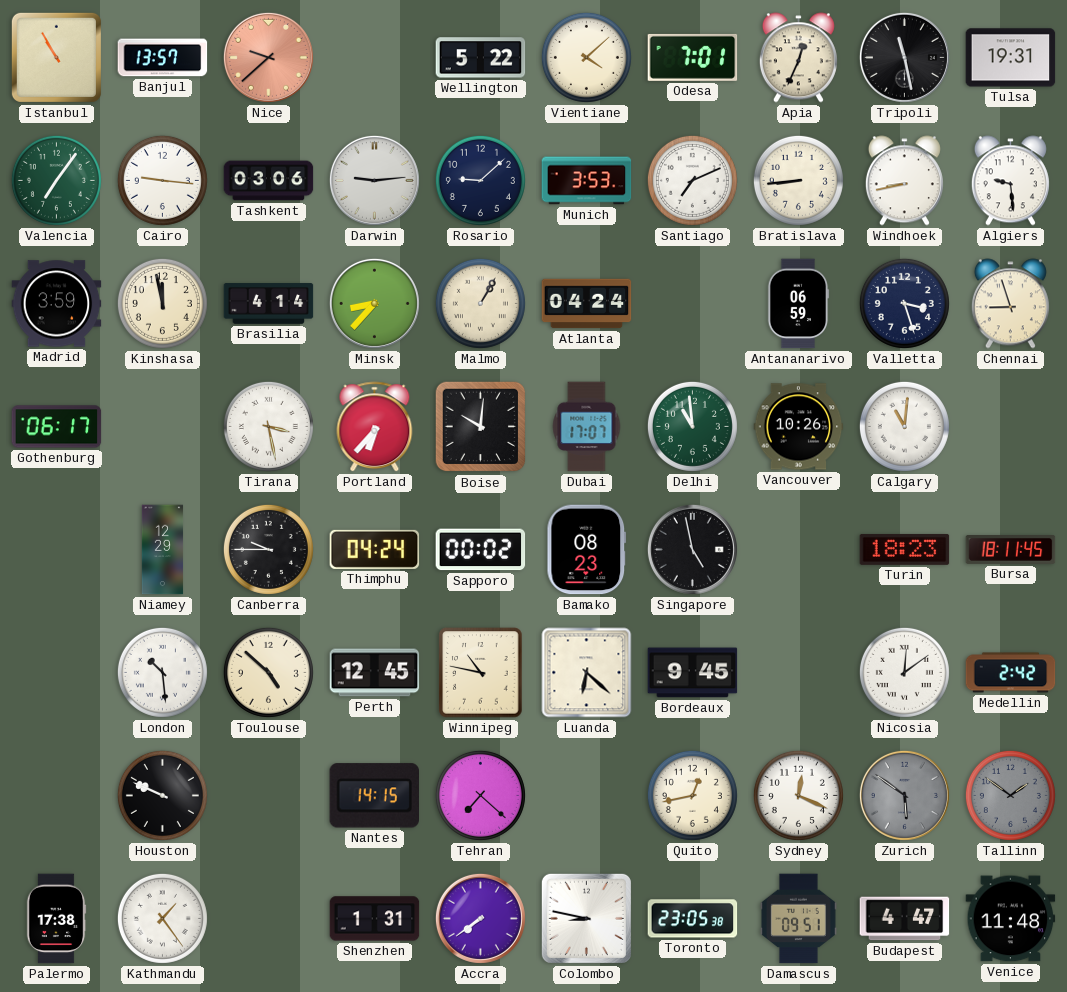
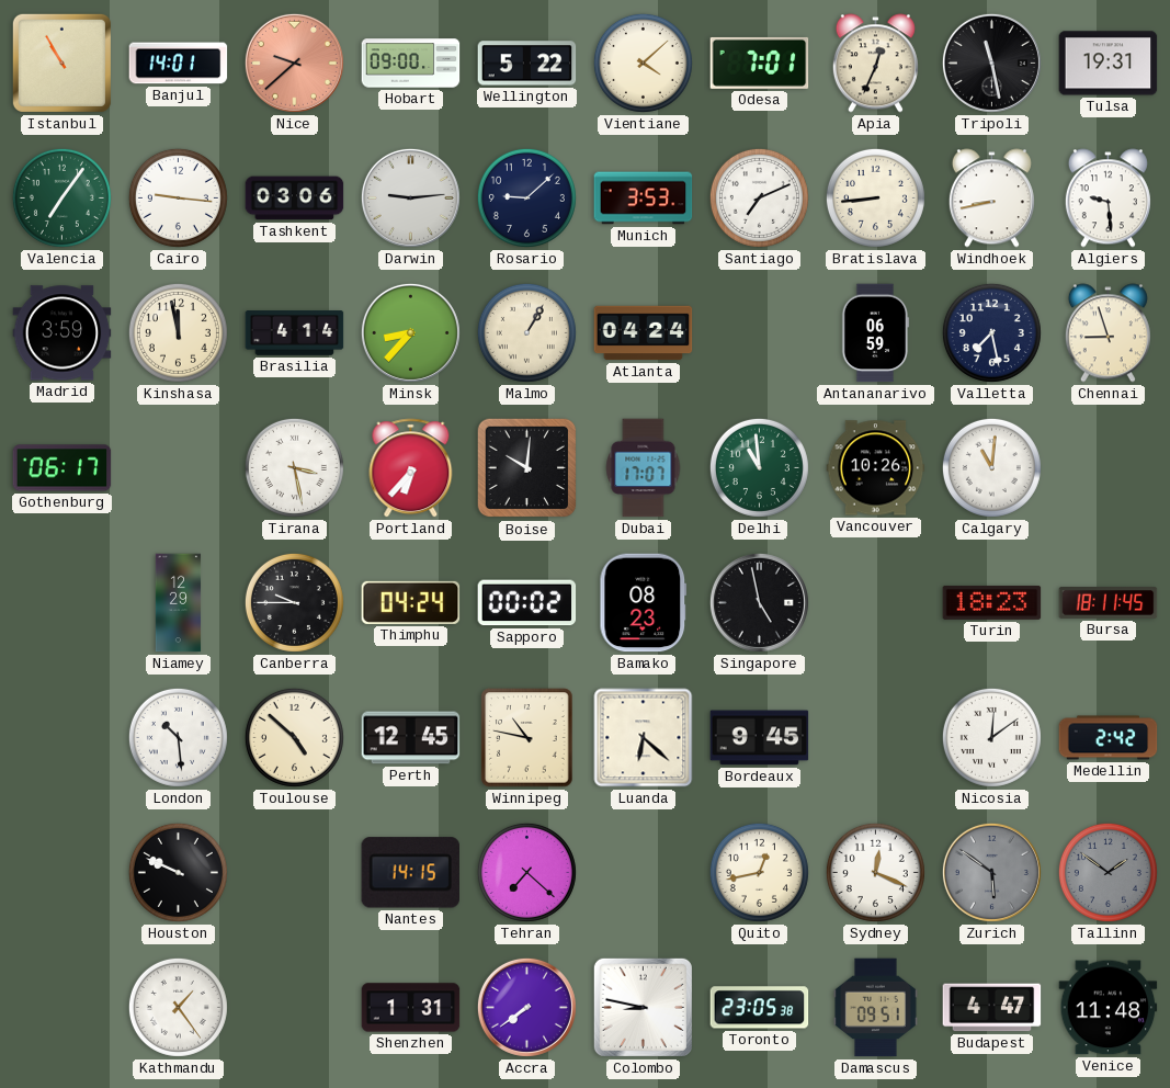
Banjul: 13:57 -> 14:01 (179, 64)
Hobart: none -> 09:00 (411, 64)
Valletta: 3:27 -> 7:28 (991, 332)
Palermo: 17:38 -> none (56, 919)
